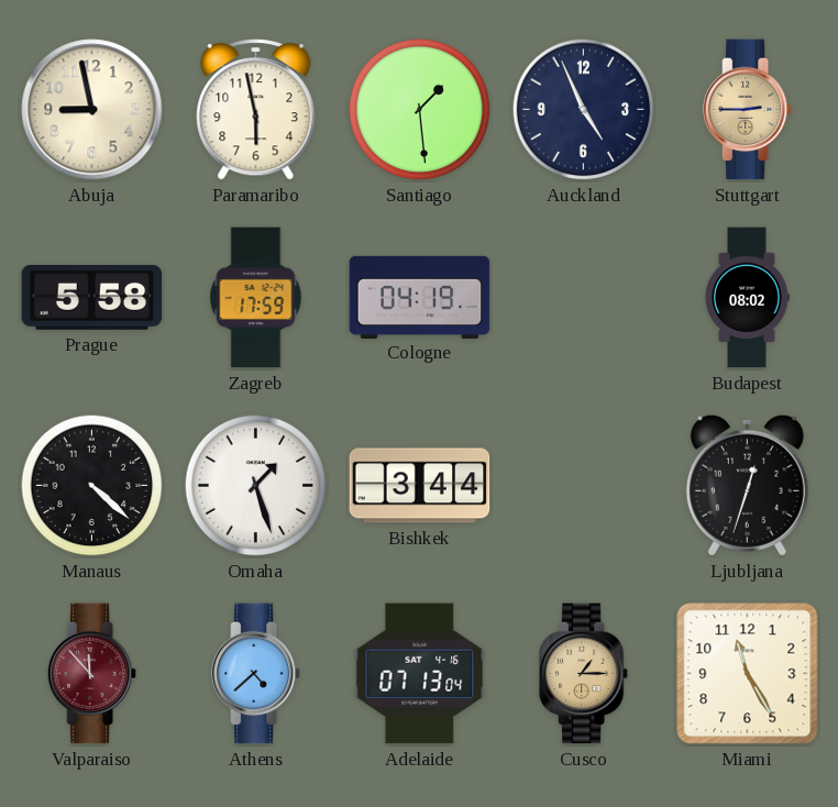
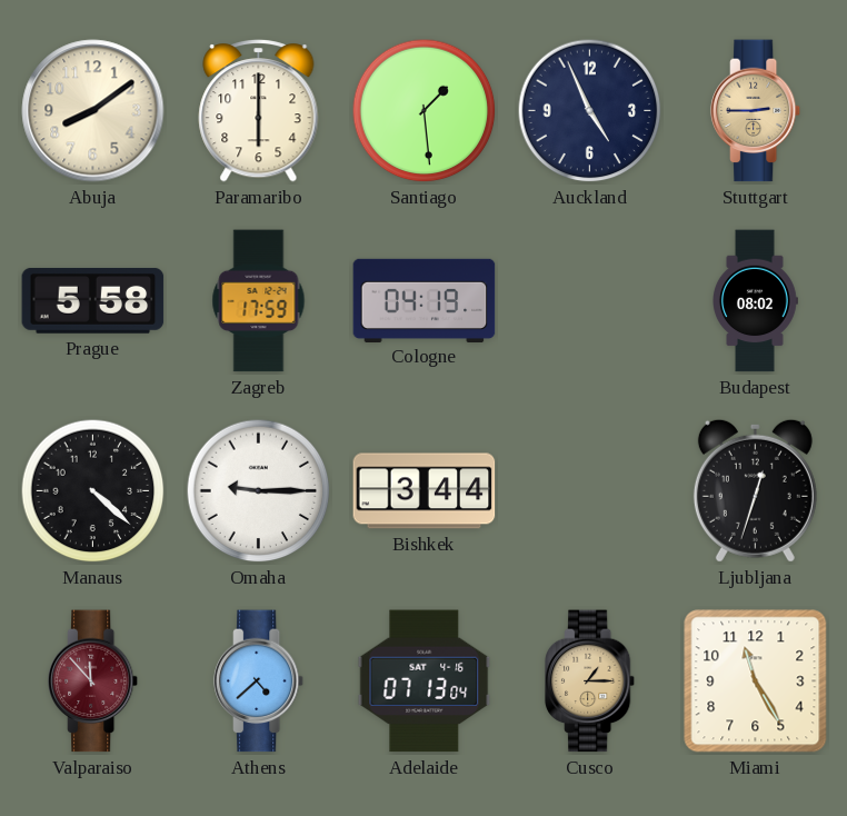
Abuja: 8:58 -> 8:09 (93, 111)
Paramaribo: 5:58 -> 6:00 (259, 111)
Omaha: 1:27 -> 9:15 (259, 491)
